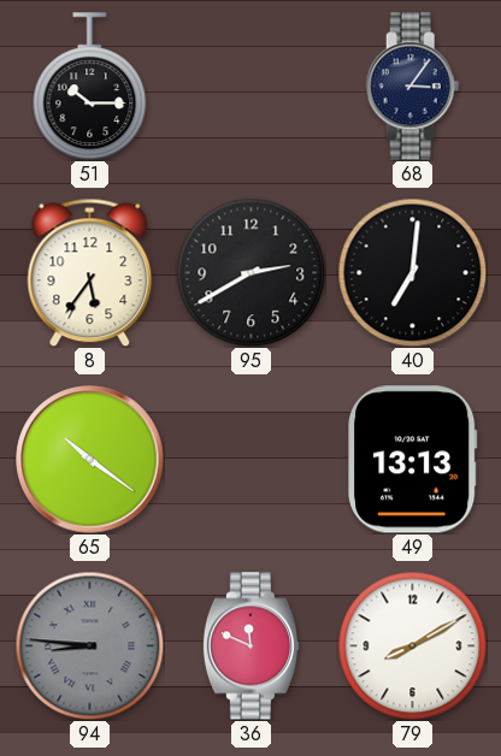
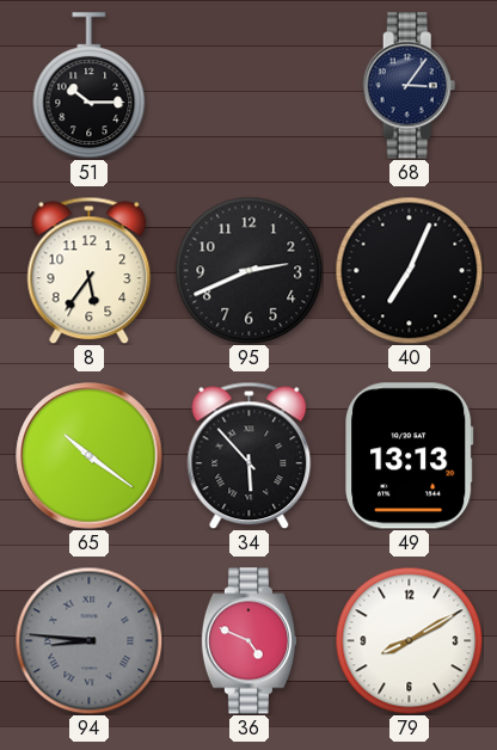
95: 2:40 -> 2:41 (249, 270)
40: 7:01 -> 7:04 (409, 270)
34: none -> 5:53 (250, 455)
36: 11:49 -> 4:49 (249, 641)
